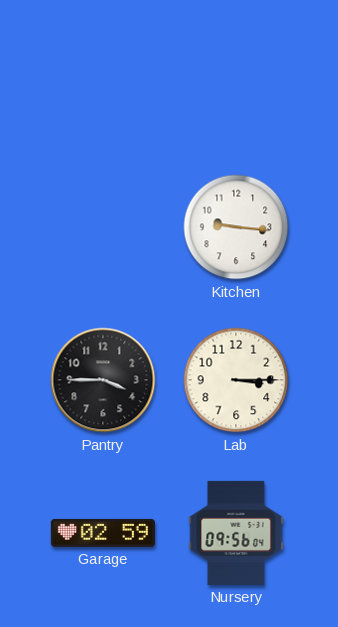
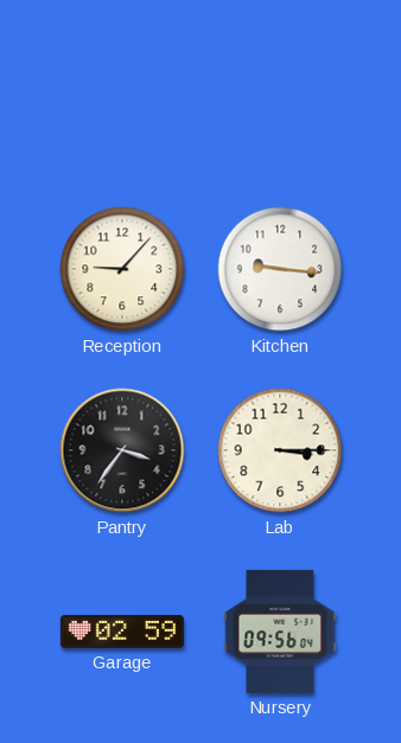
Reception: none -> 9:07 (122, 269)
Pantry: 3:45 -> 3:36 (122, 450)
